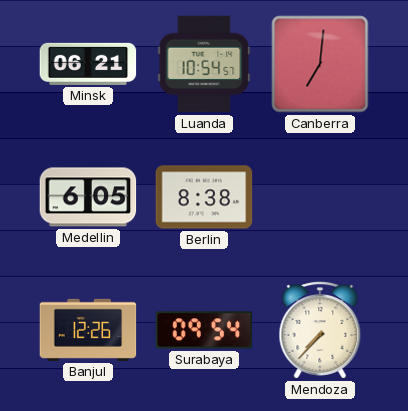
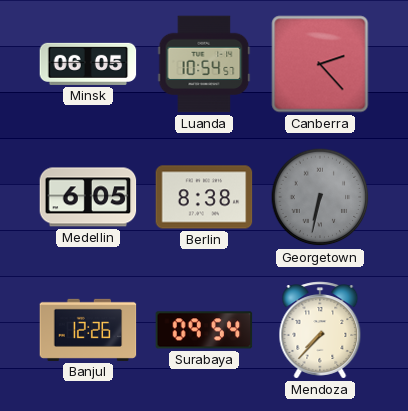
Minsk: 06:21 -> 06:05 (88, 64)
Canberra: 7:01 -> 2:23 (320, 64)
Georgetown: none -> 6:32 (320, 197)
